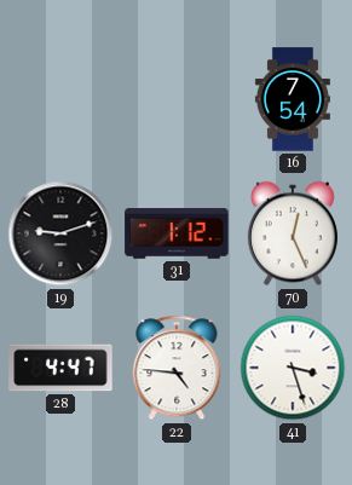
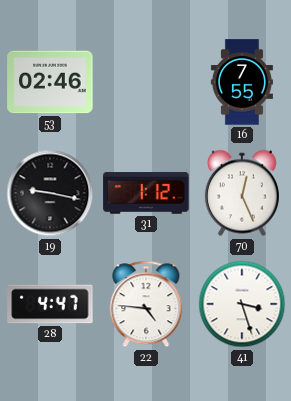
53: none -> 02:46 (50, 82)
16: 7:54 -> 7:55 (242, 82)
19: 9:12 -> 9:17 (50, 193)
